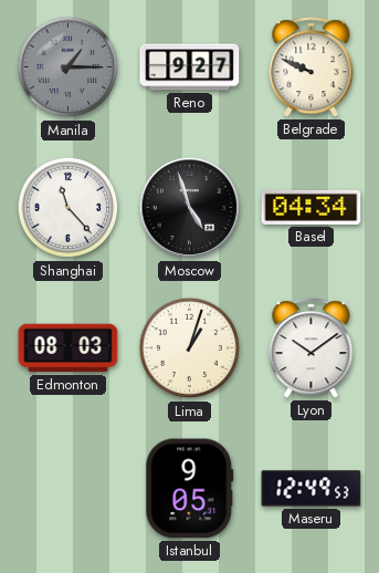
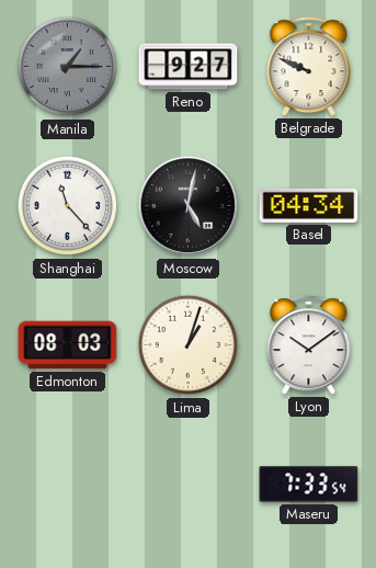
Moscow: 4:57 -> 5:02 (189, 206)
Istanbul: 9:05 -> none (190, 489)
Maseru: 12:49 -> 7:33 (309, 485)
